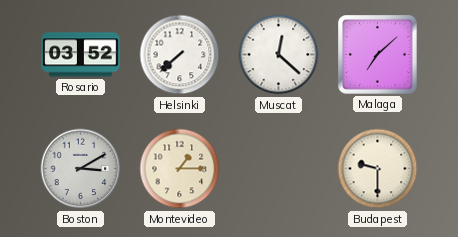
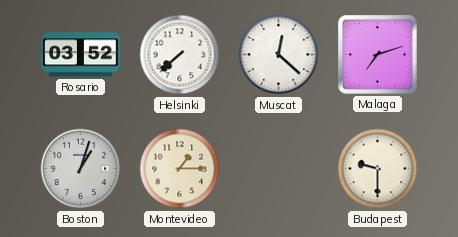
Malaga: 7:08 -> 7:12 (378, 55)
Boston: 3:10 -> 1:03 (81, 169)
